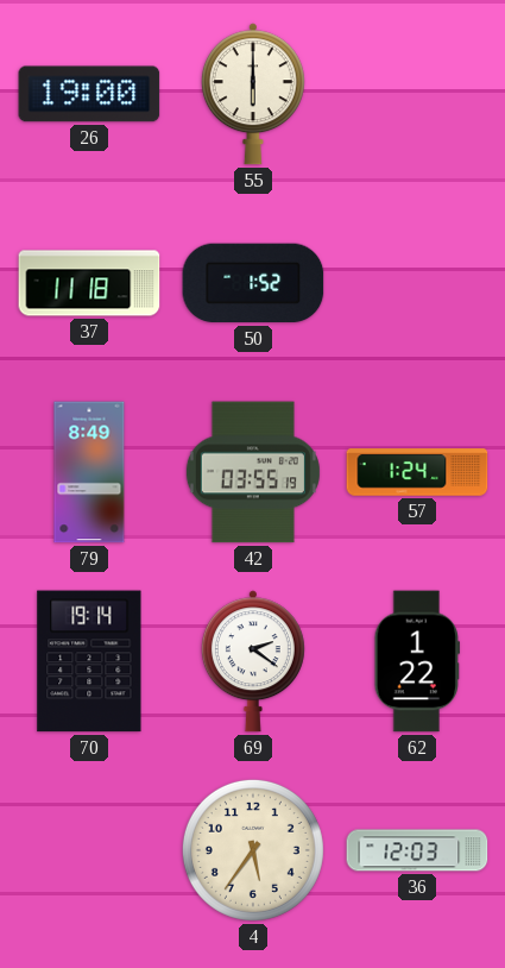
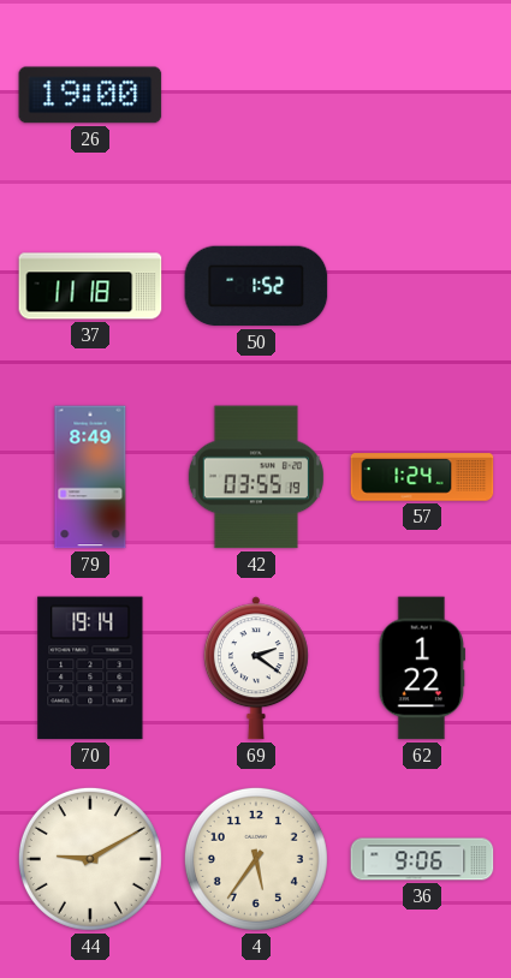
55: 6:00 -> none (253, 94)
44: none -> 9:10 (90, 859)
36: 12:03 -> 9:06 (422, 859)
